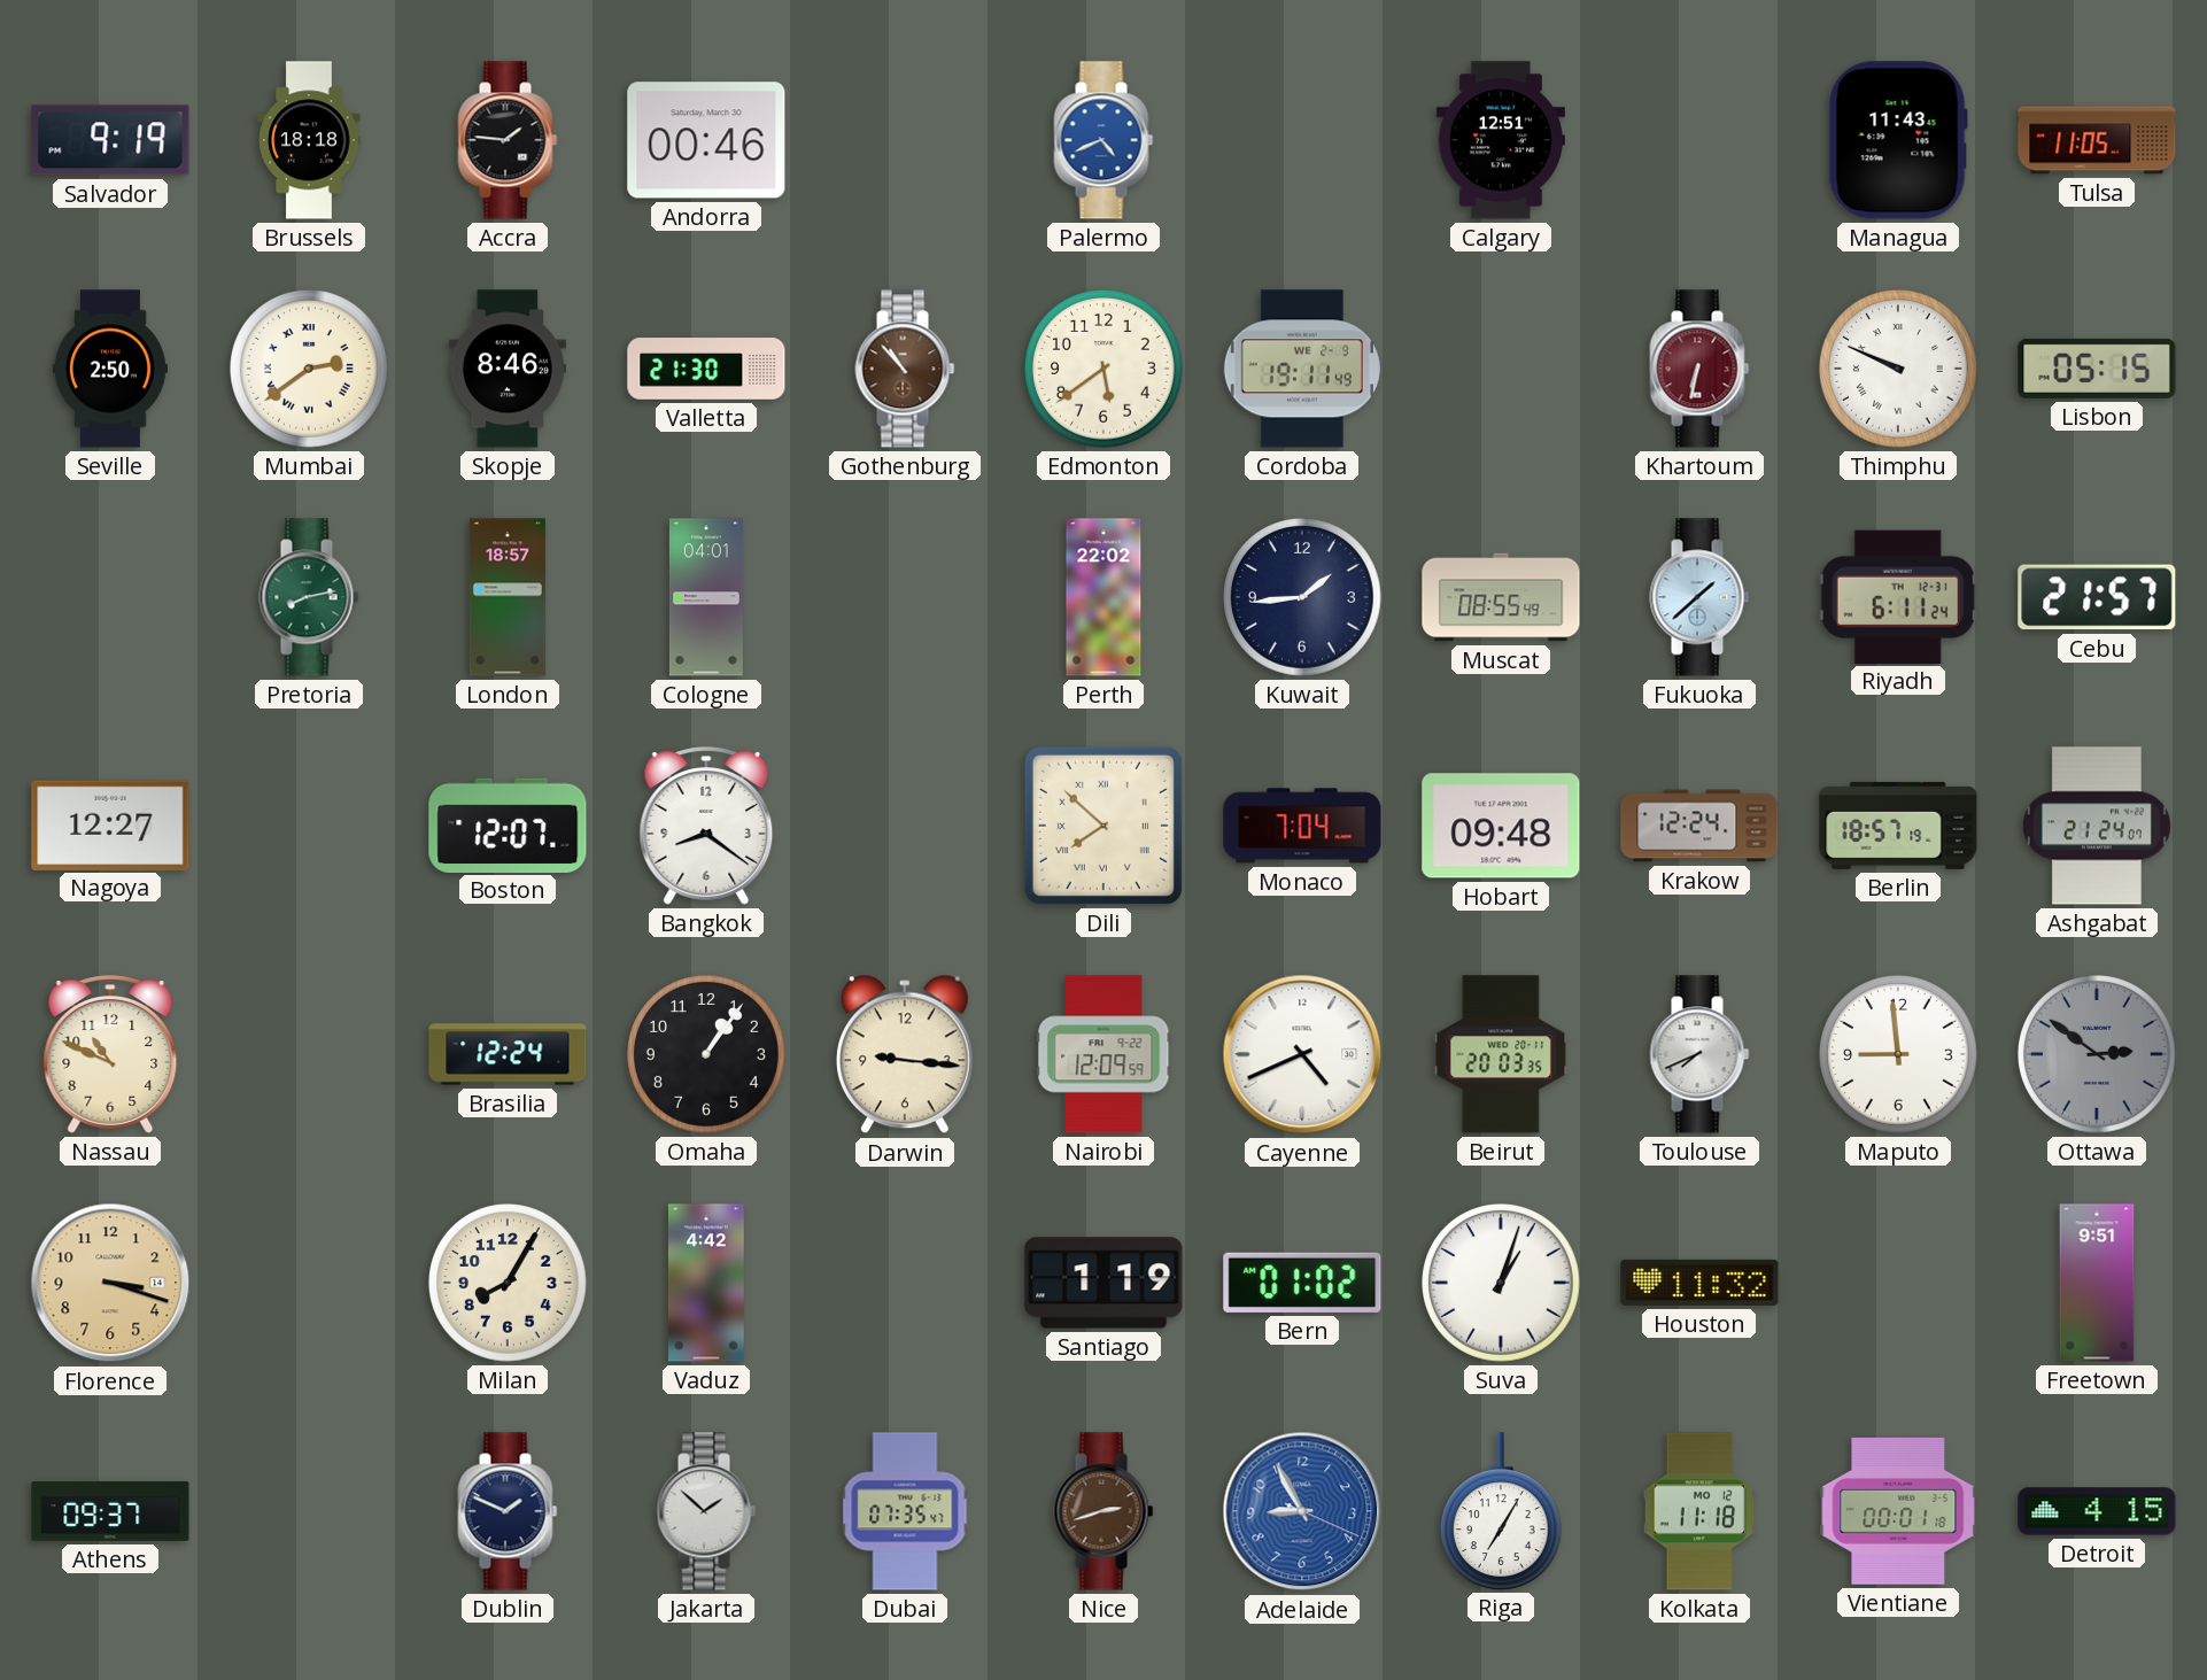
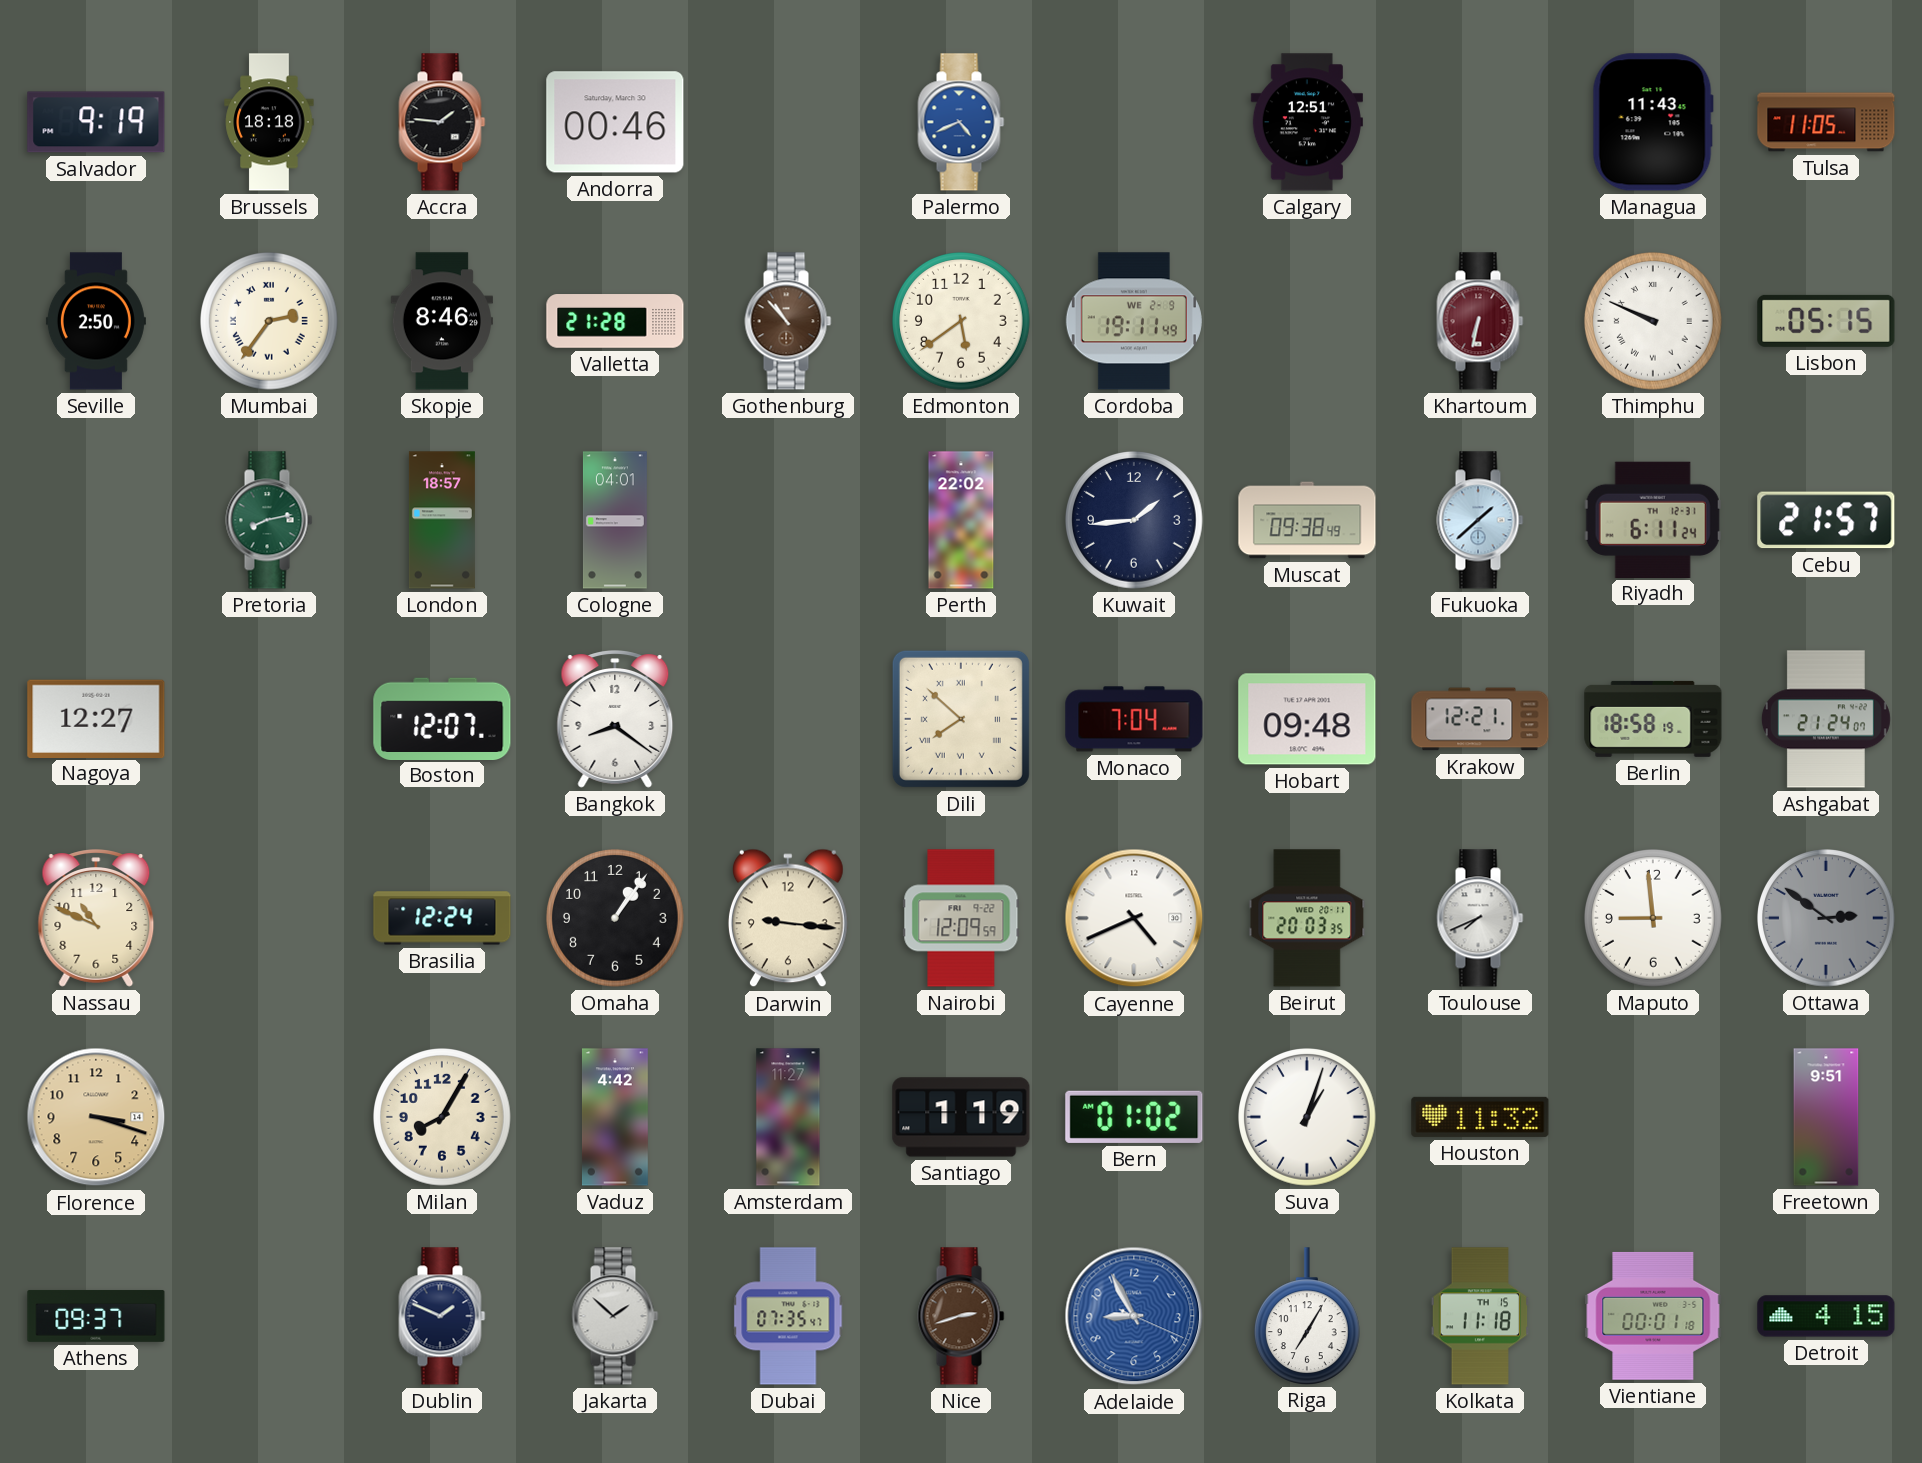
Mumbai: 2:39 -> 2:36 (270, 322)
Valletta: 21:30 -> 21:28 (615, 321)
Muscat: 08:55 -> 09:38 (1307, 520)
Krakow: 12:24 -> 12:21 (1480, 719)
Berlin: 18:57 -> 18:58 (1653, 719)
Amsterdam: none -> 11:27 (788, 1117)
Kolkata date: MO 12 -> TH 15 (1480, 1316)
